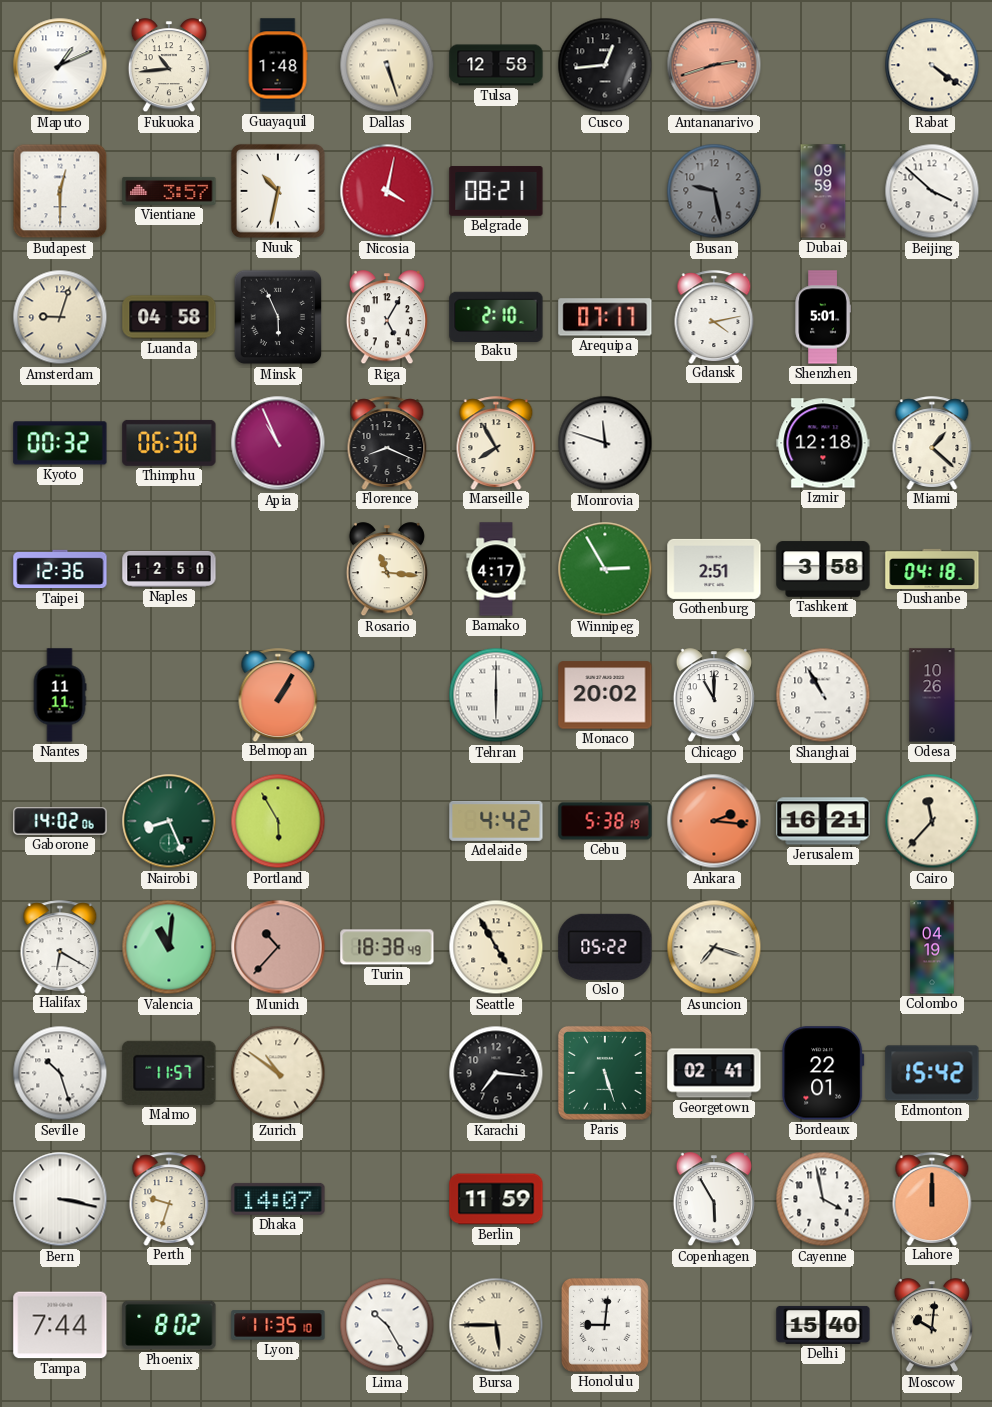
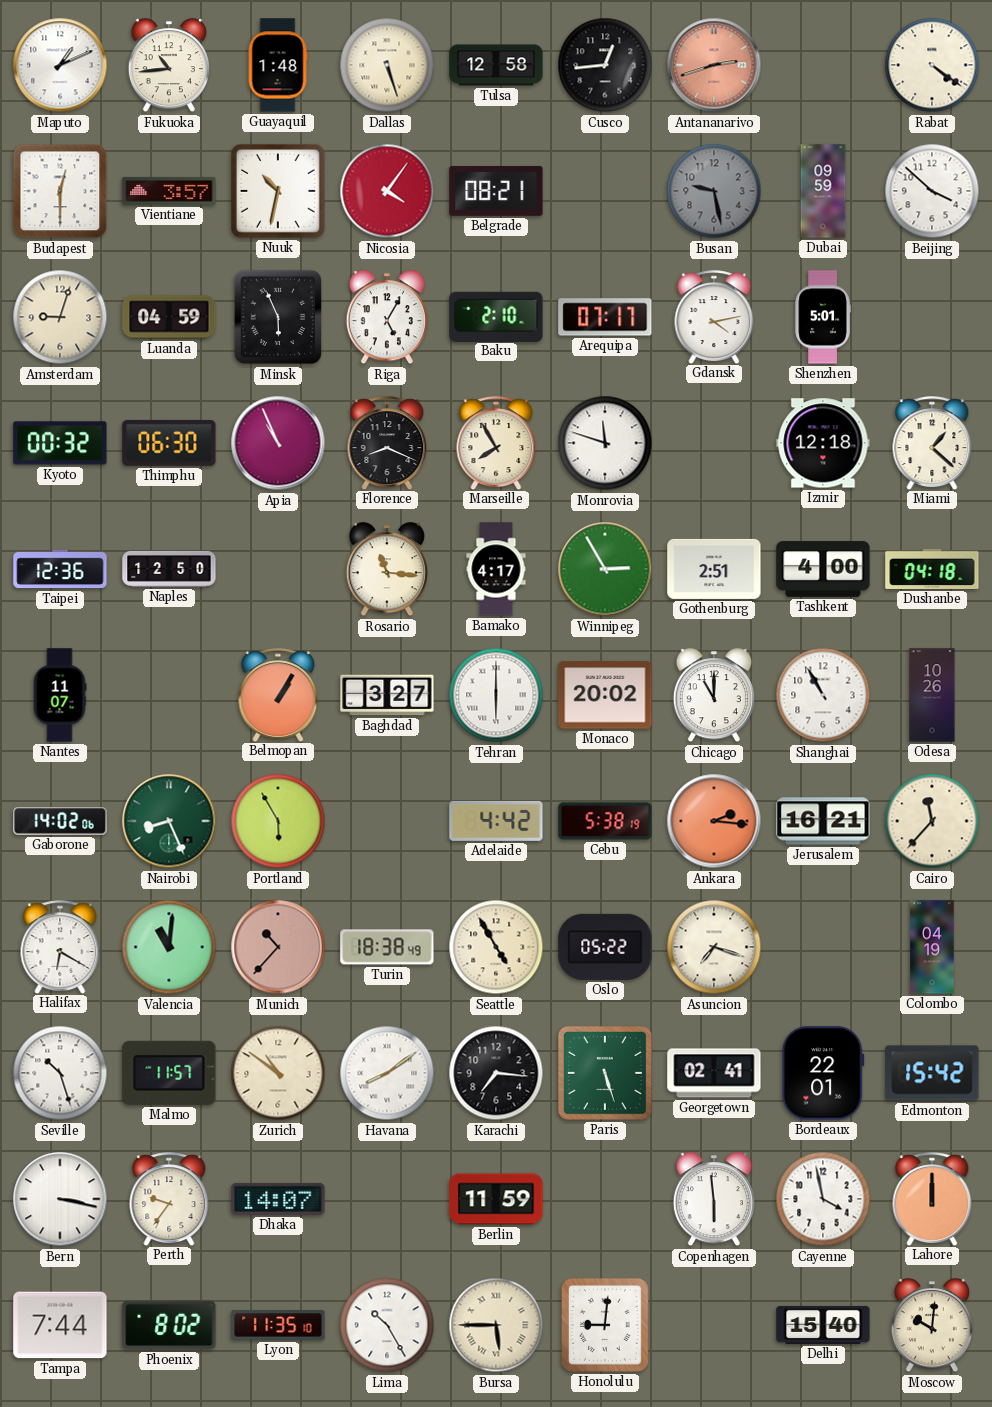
Nicosia: 4:02 -> 4:06 (387, 191)
Luanda: 04:58 -> 04:59 (169, 317)
Tashkent: 3:58 -> 4:00 (823, 569)
Nantes: 11:11 -> 11:07 (60, 695)
Baghdad: none -> 3:27 (387, 695)
Havana: none -> 8:09 (387, 1073)
Perth: 9:33 -> 9:36 (169, 1199)
Copenhagen: 5:55 -> 5:59 (714, 1200)
